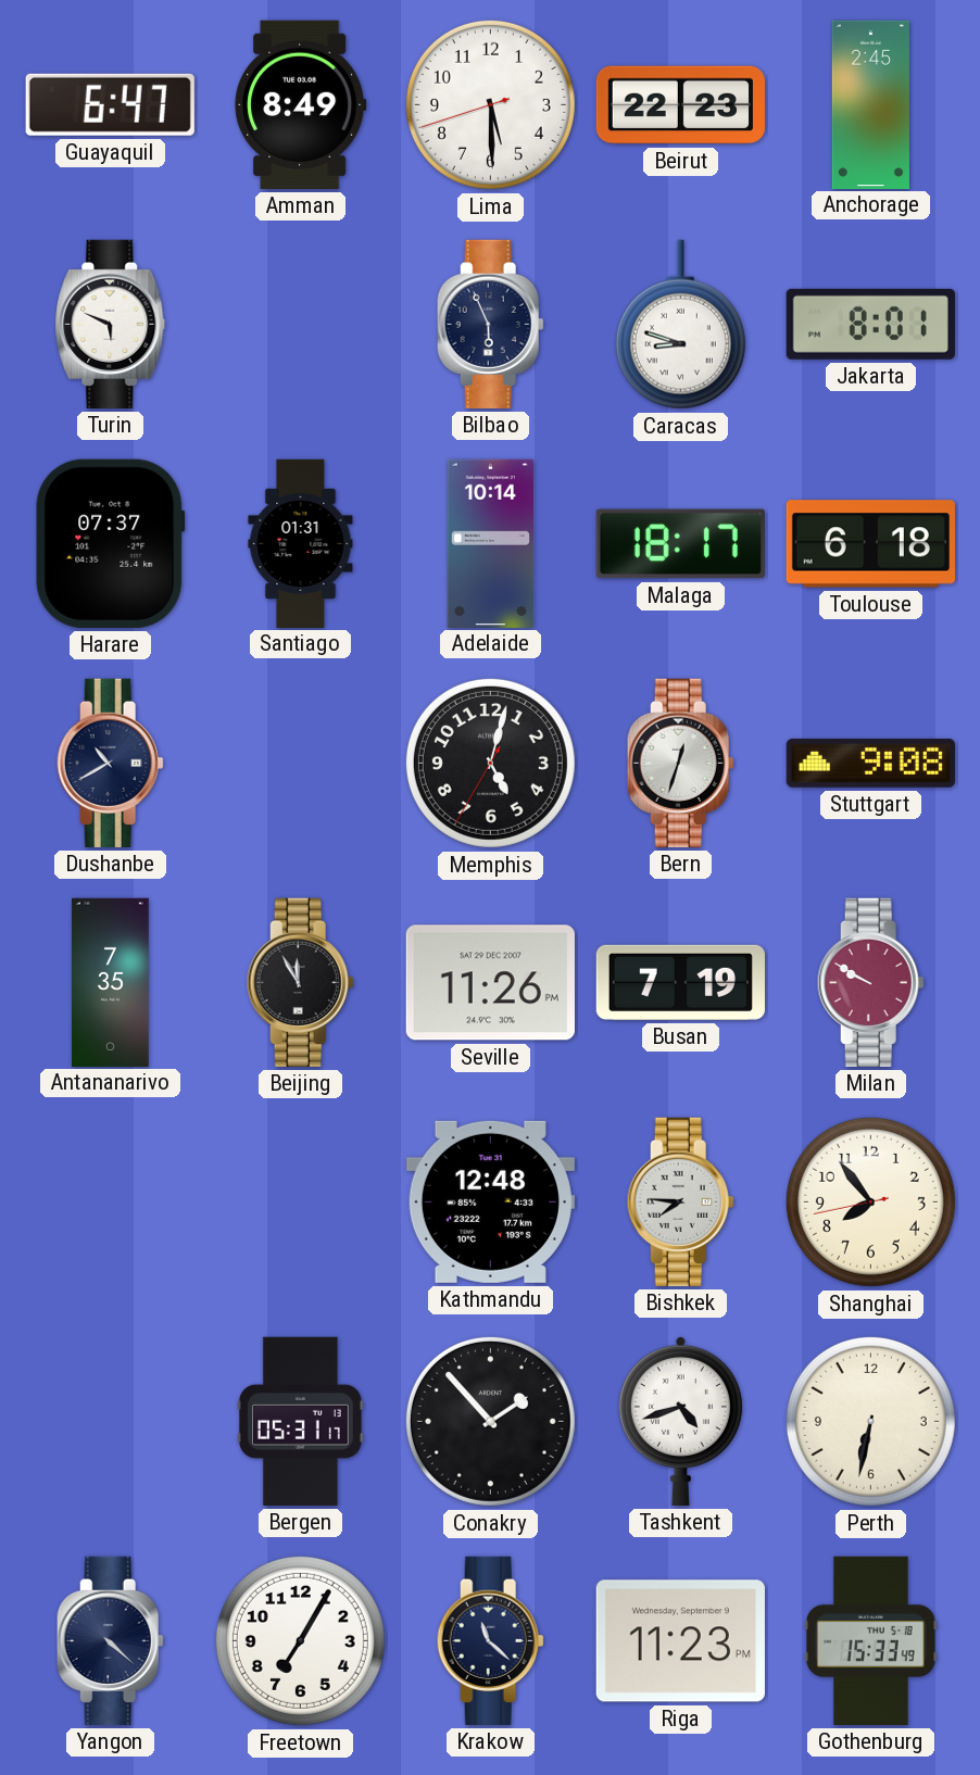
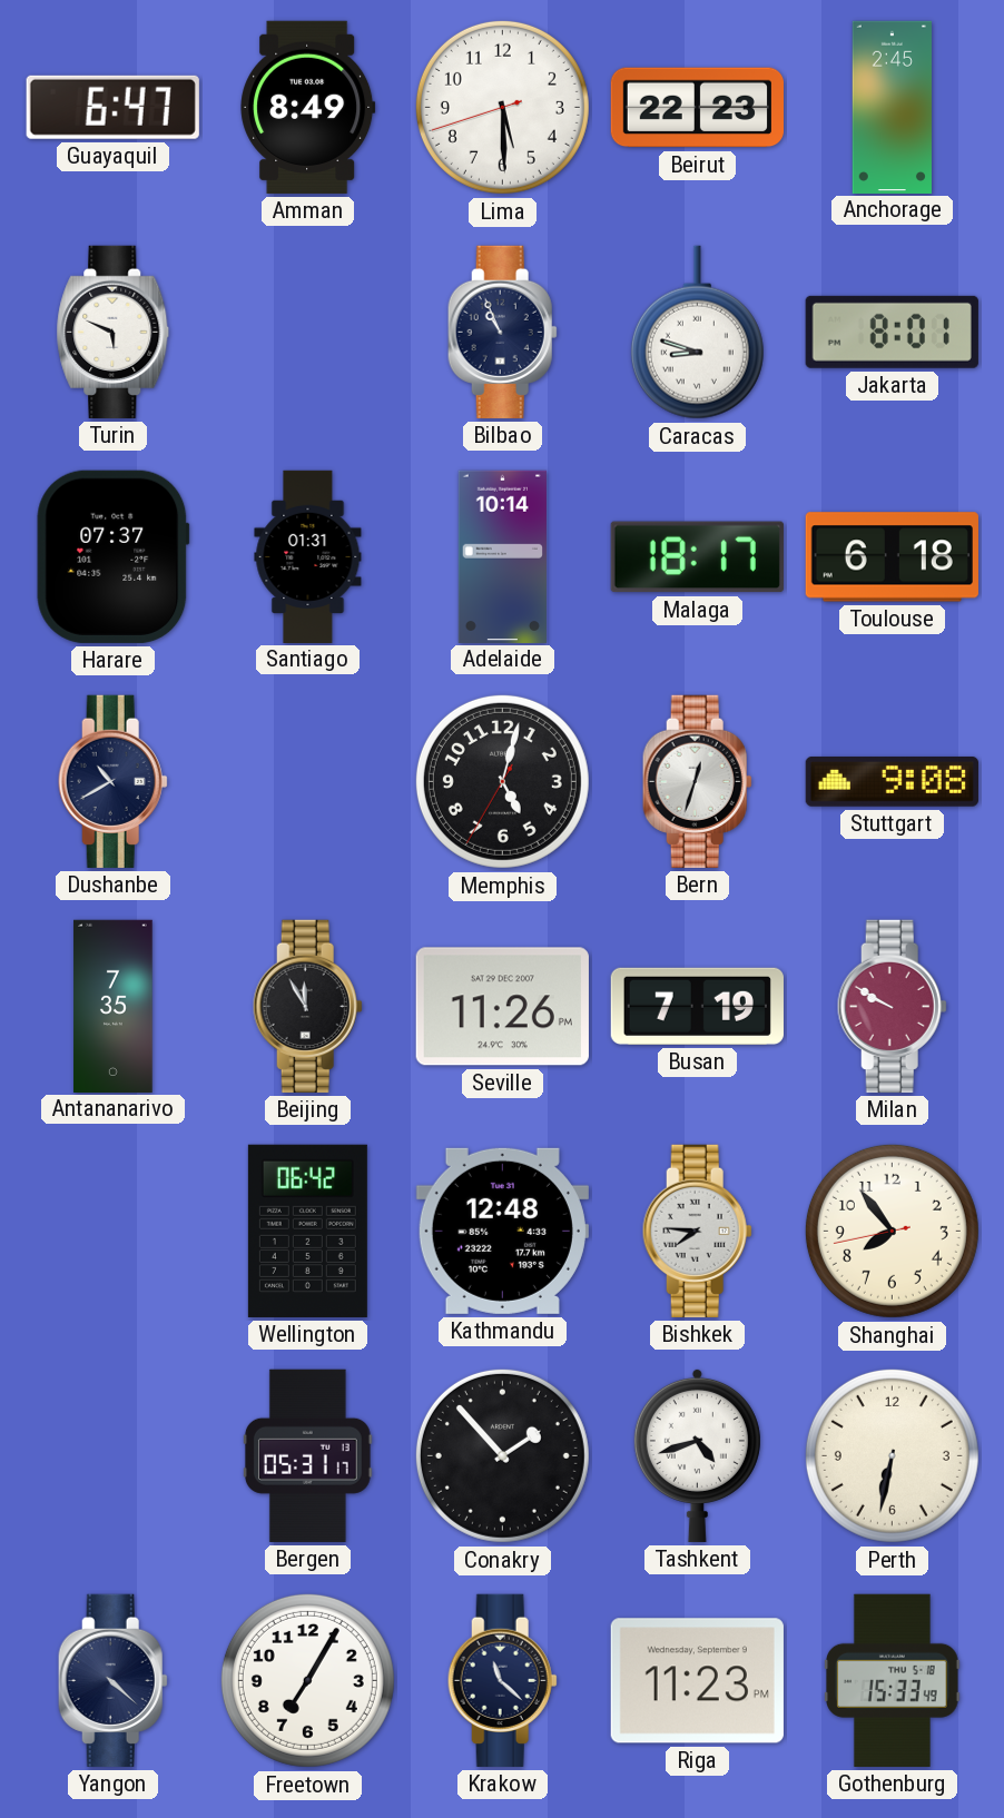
Bilbao: 5:56 -> 10:56 (502, 332)
Wellington: none -> 06:42 (307, 1231)
